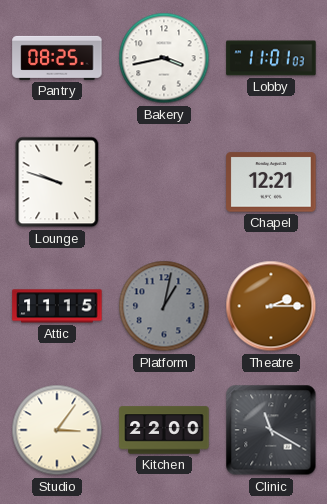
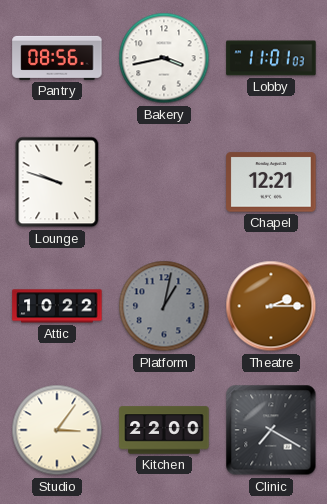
Pantry: 08:25 -> 08:56 (57, 58)
Attic: 11:15 -> 10:22 (57, 306)
Clinic: 11:20 -> 7:20 (271, 430)
